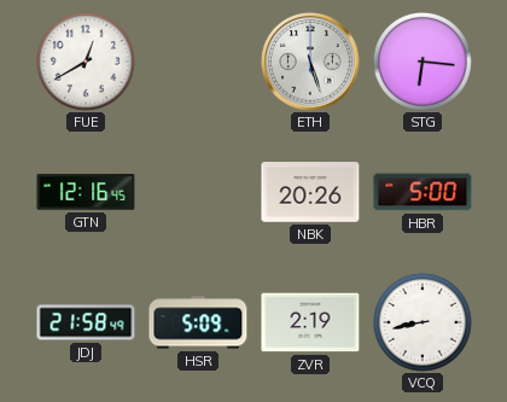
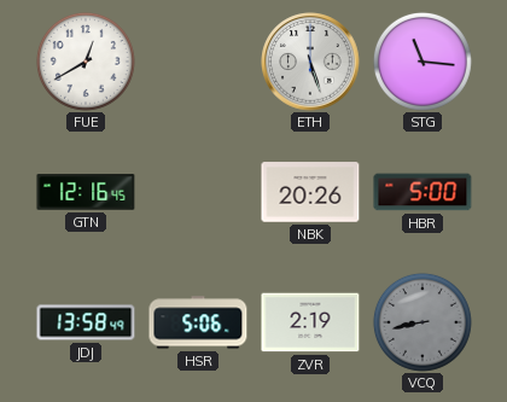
STG: 6:16 -> 11:16 (422, 62)
JDJ: 21:58 -> 13:58 (86, 322)
HSR: 5:09 -> 5:06 (198, 322)
VCQ dial: white -> grey (422, 322)
